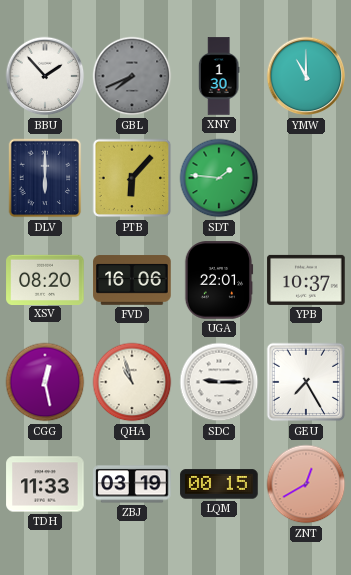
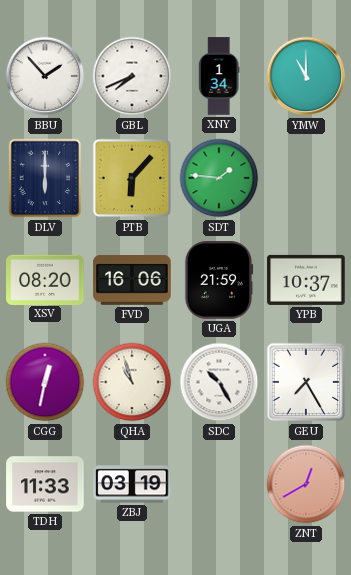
GBL dial: grey -> white (132, 76)
XNY: 1:30 -> 1:34 (219, 76)
UGA: 22:01 -> 21:59 (219, 280)
CGG: 12:28 -> 12:32 (45, 382)
SDC: 9:15 -> 10:25 (219, 382)
LQM: 00:15 -> none (219, 484)
